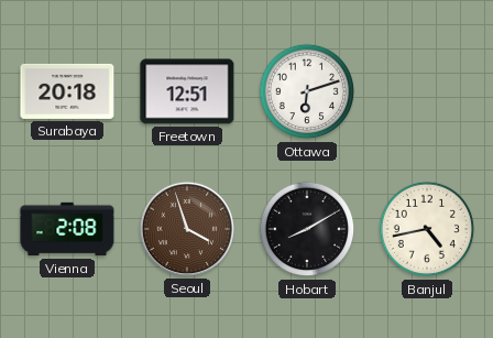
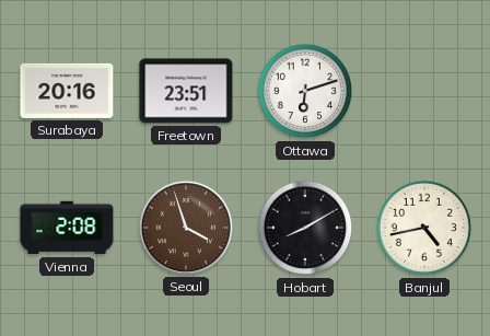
Surabaya: 20:18 -> 20:16 (67, 91)
Freetown: 12:51 -> 23:51 (186, 91)
